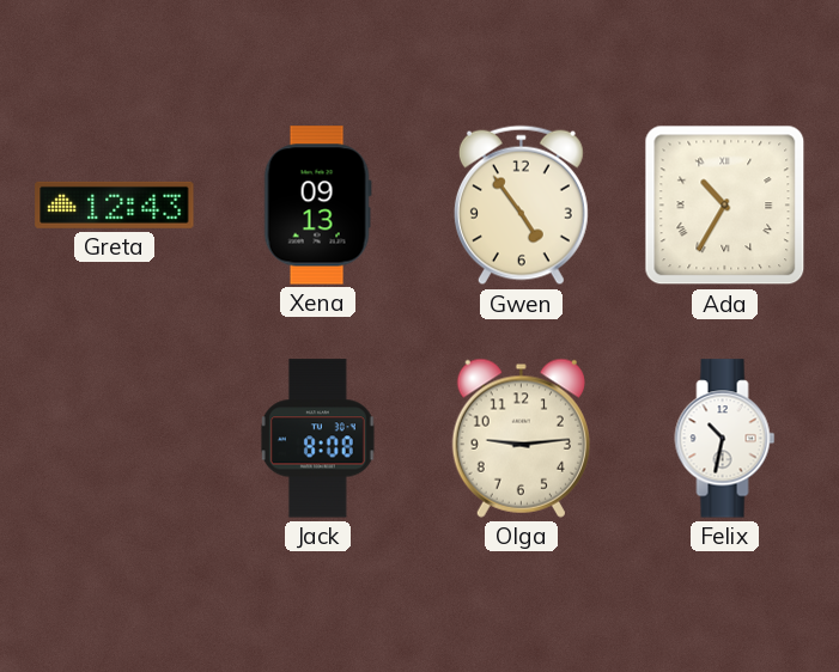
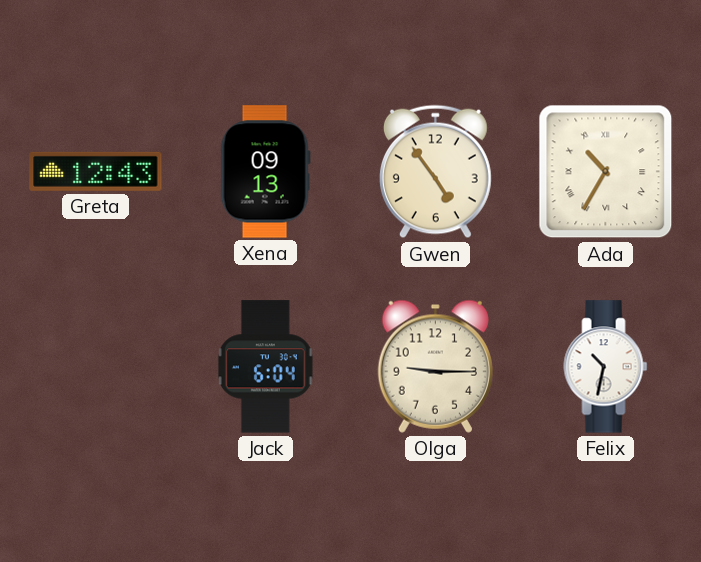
Jack: 8:08 -> 6:04 (266, 367)
Olga: 9:14 -> 9:15 (435, 366)
